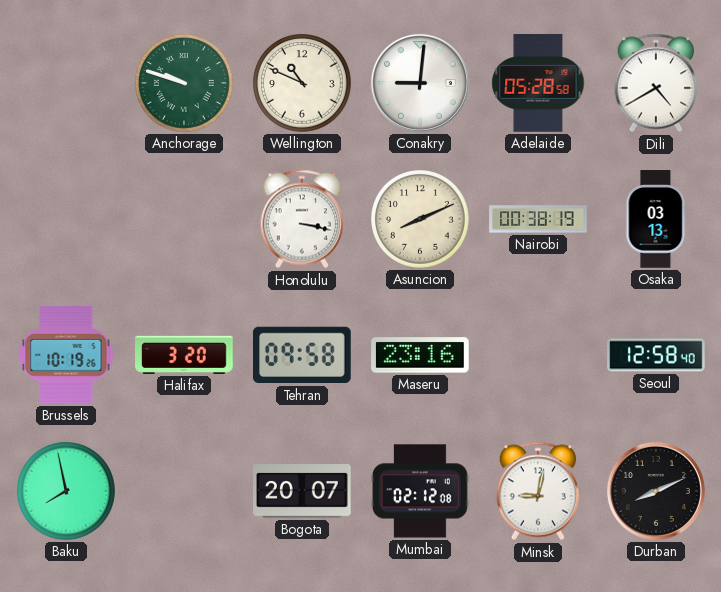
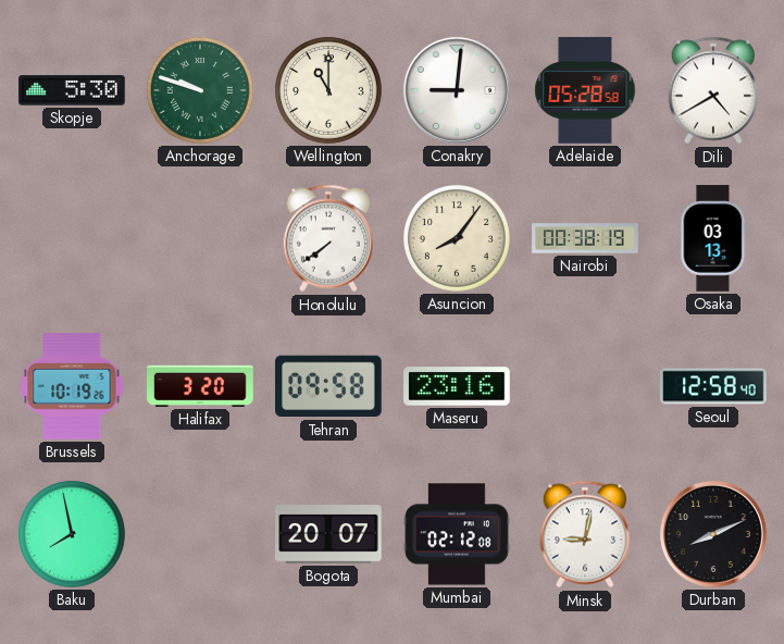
Skopje: none -> 5:30 (72, 90)
Wellington: 10:49 -> 11:00 (329, 91)
Honolulu: 3:17 -> 7:39 (328, 238)
Asuncion: 8:11 -> 8:06 (458, 239)
